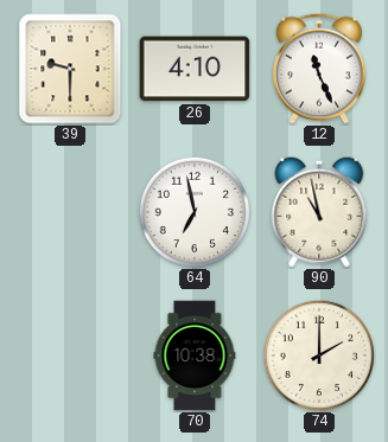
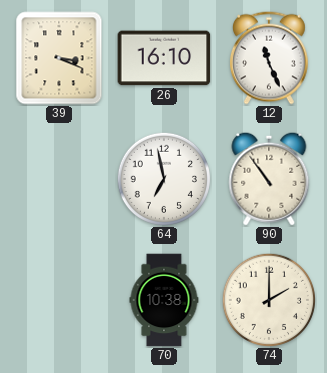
39: 9:30 -> 3:19 (59, 58)
26: 4:10 -> 16:10 (164, 58)
90: 10:58 -> 10:54 (269, 179)
